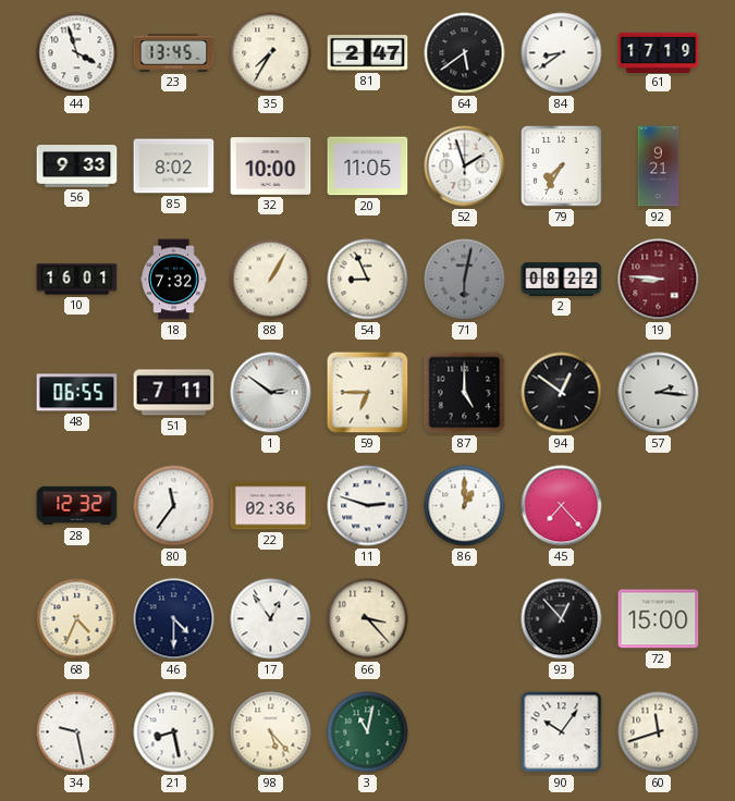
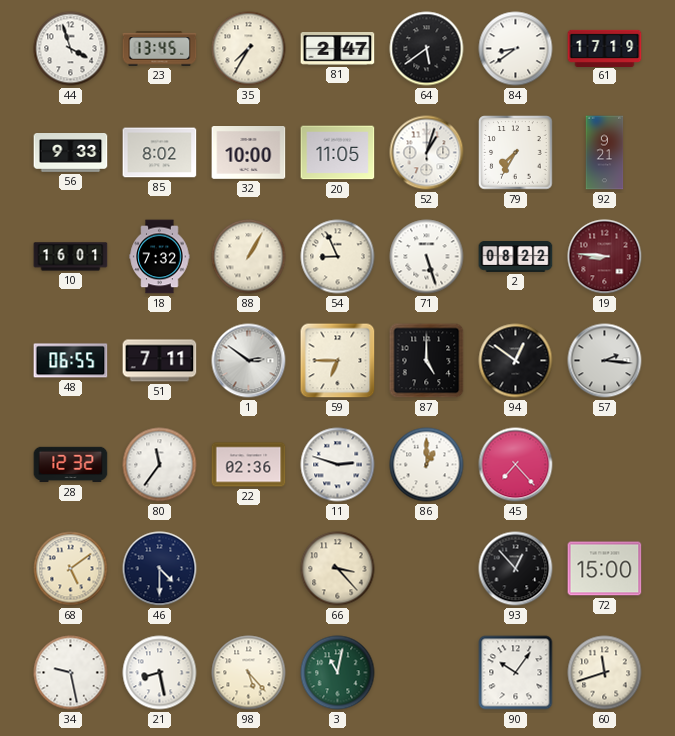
52: 1:57 -> 1:03 (427, 153)
71: 6:02 -> 5:27 (427, 257)
71 dial: grey -> white (427, 257)
68: 4:34 -> 5:09 (71, 569)
17: 12:54 -> none (271, 619)
